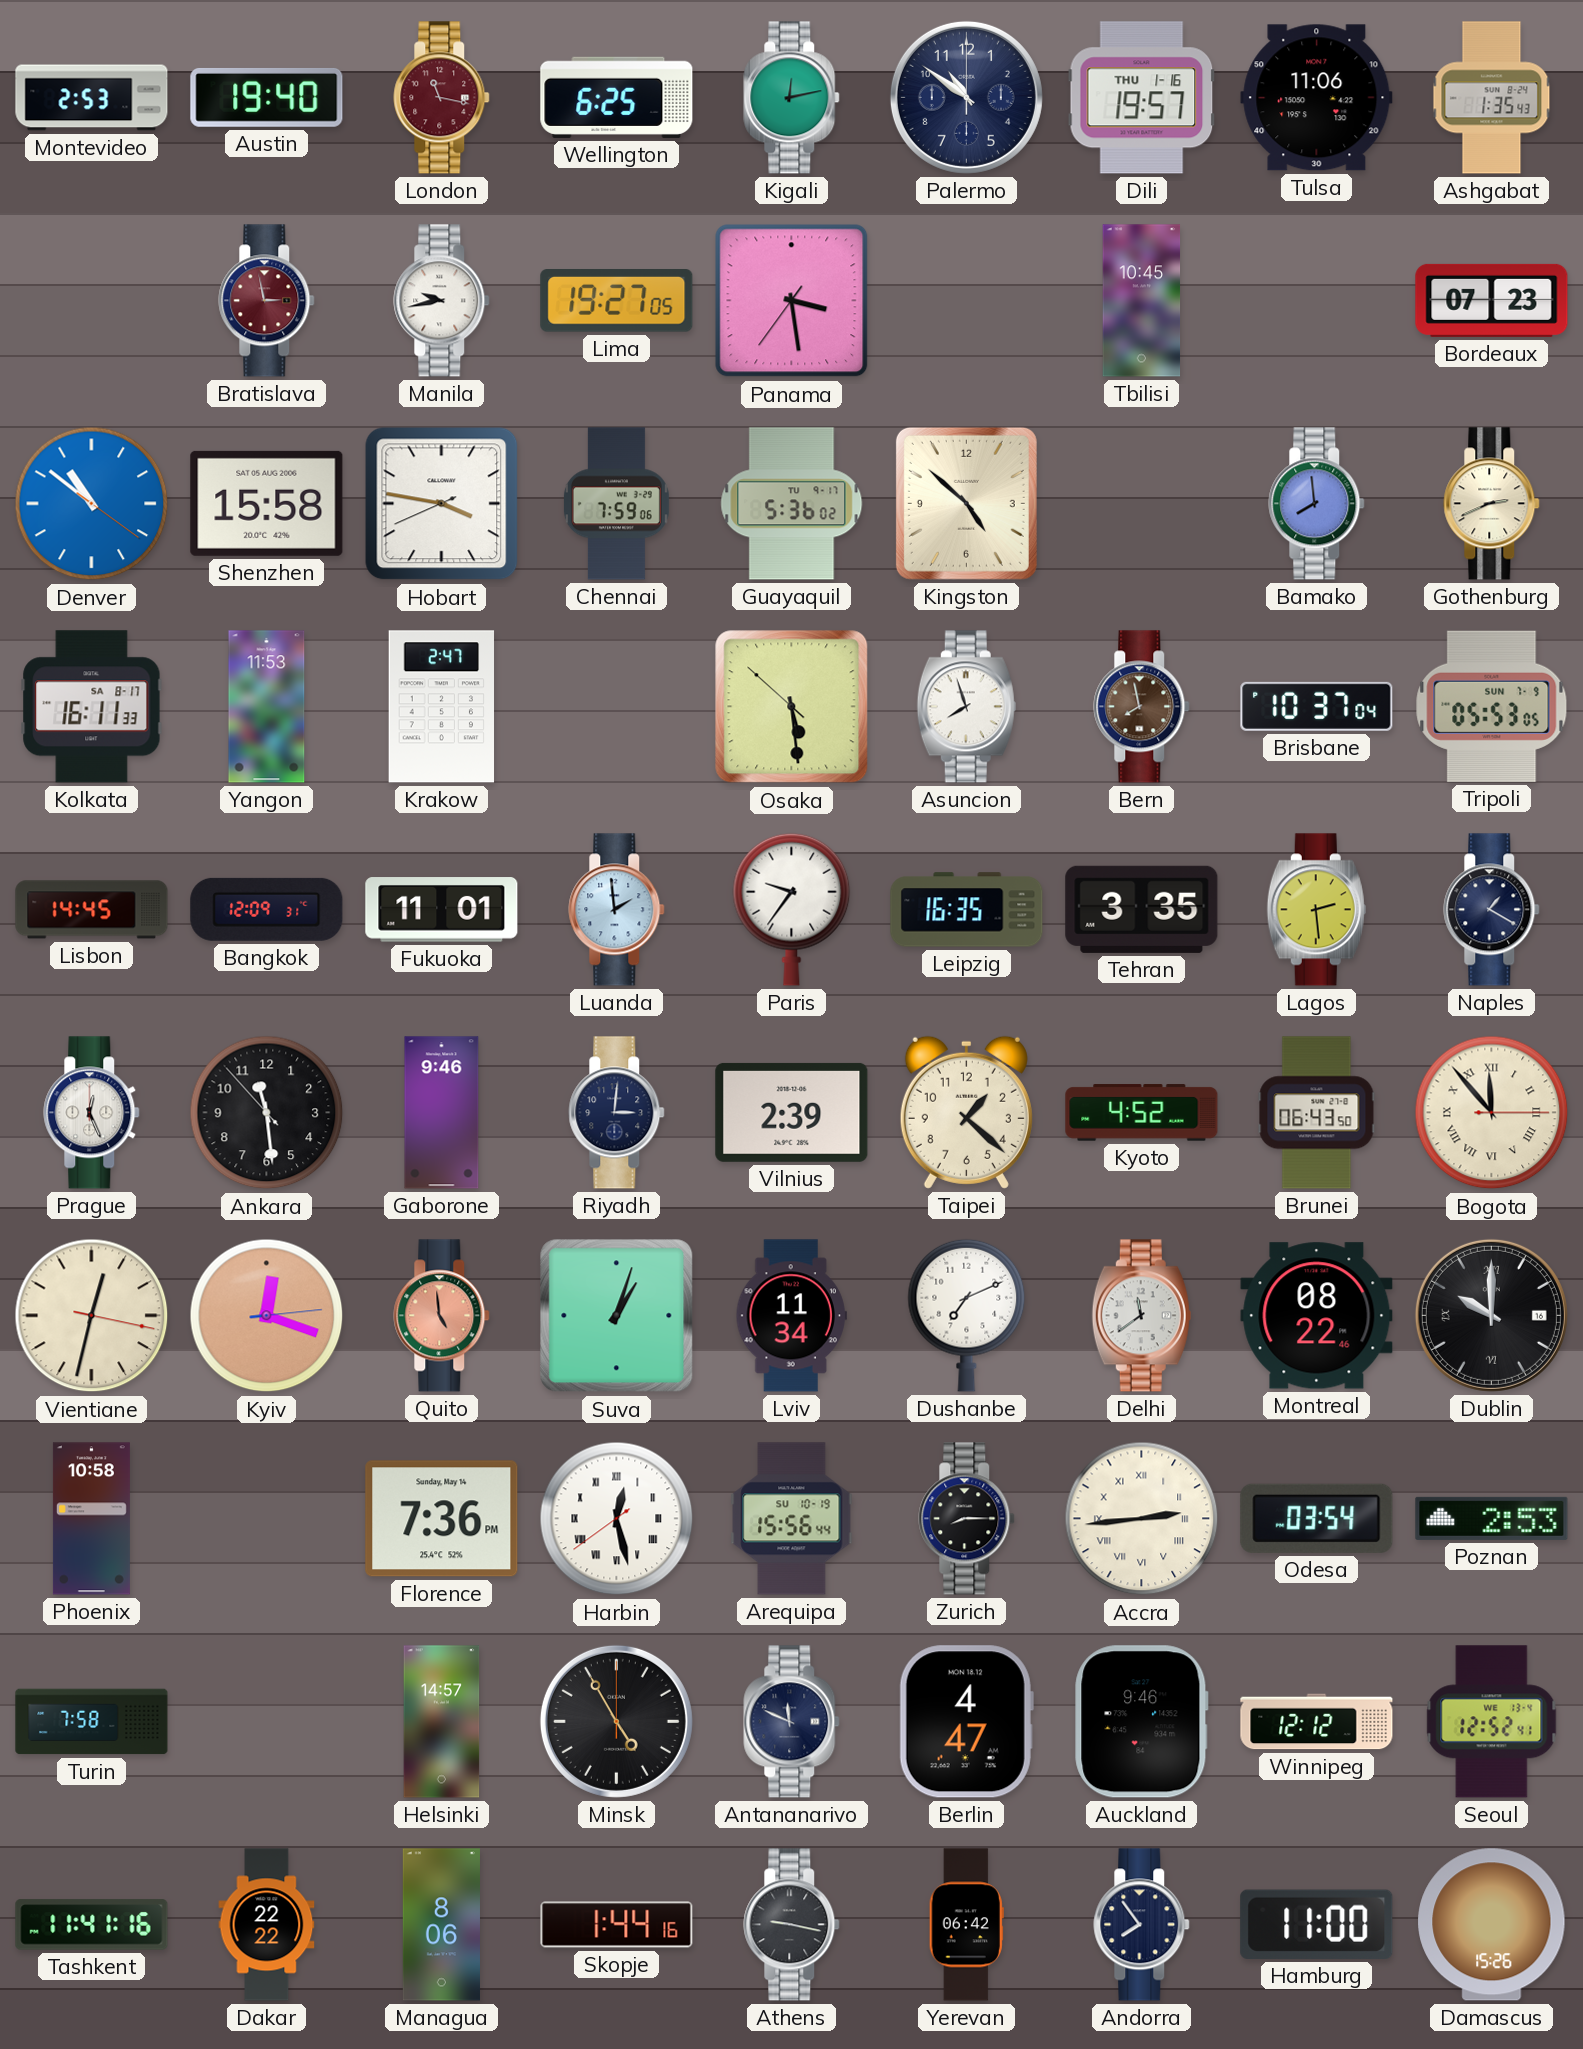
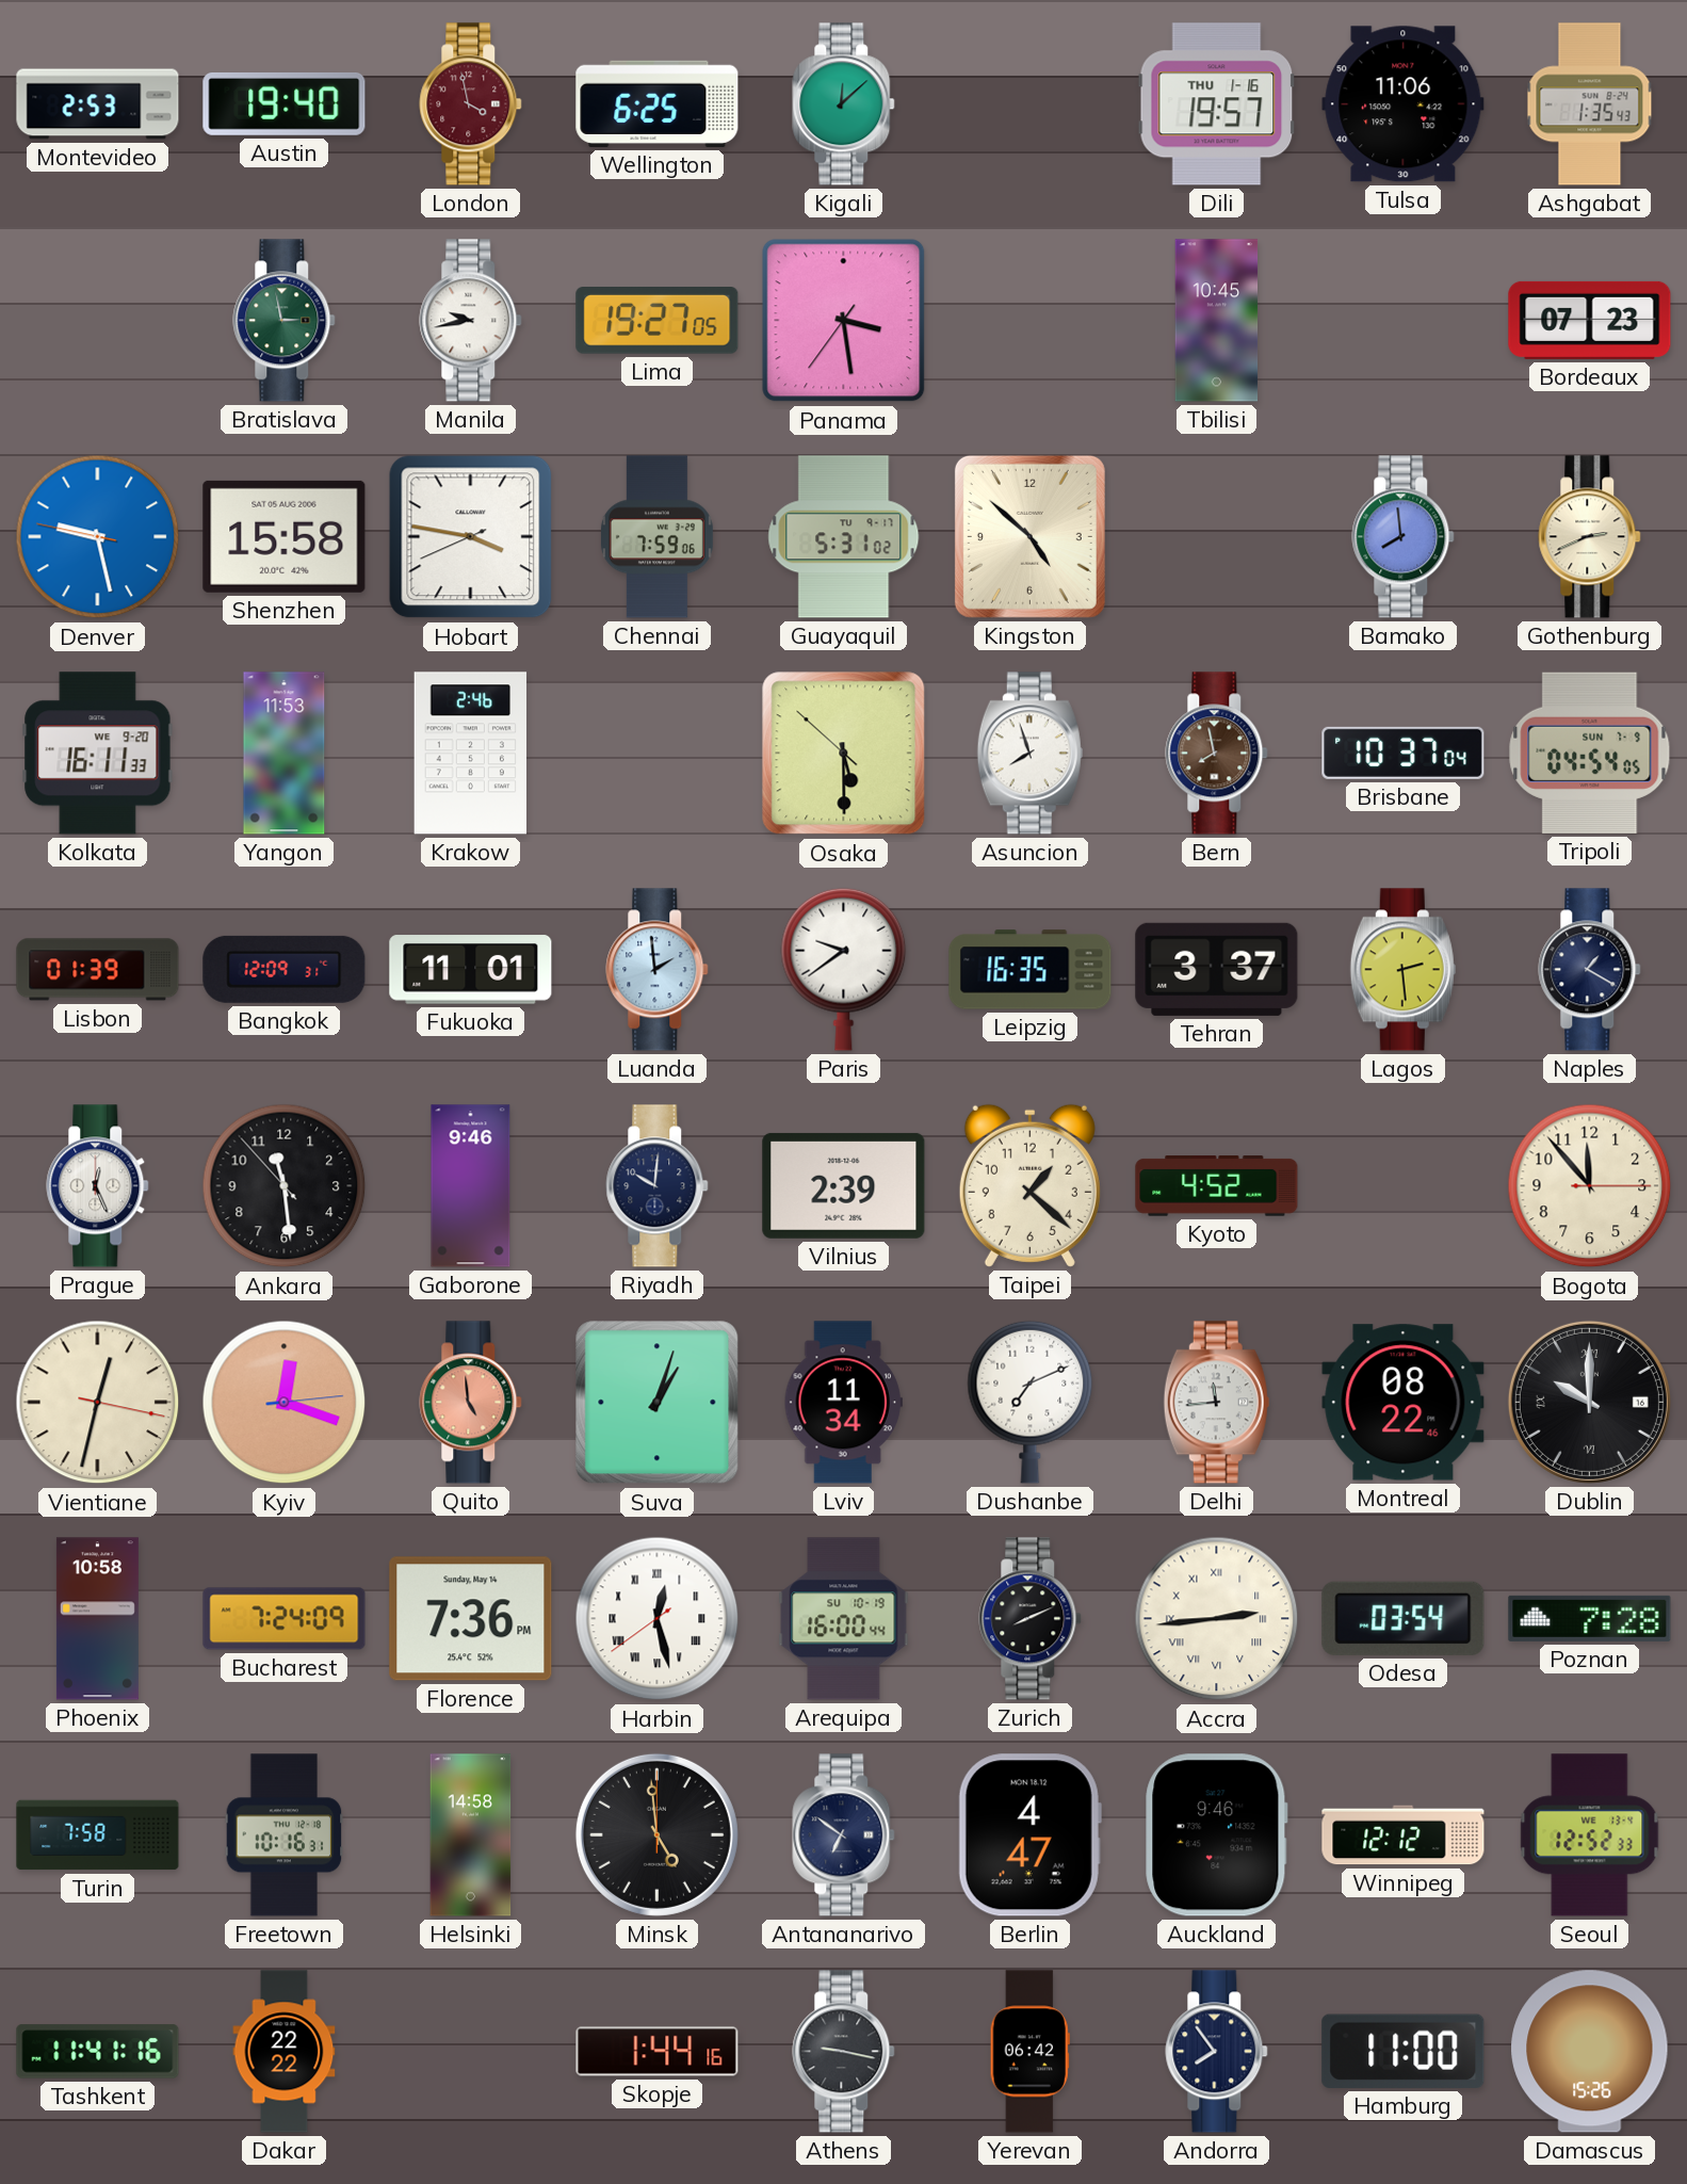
London: 11:17 -> 3:58 (471, 104)
Kigali: 12:13 -> 12:08 (844, 104)
Palermo: 10:51 -> none (966, 97)
Bratislava dial: burgundy -> green (285, 321)
Denver: 10:51 -> 9:27 (98, 537)
Guayaquil: 5:36 -> 5:31 (844, 537)
Kolkata date: SA 8-17 -> WE 9-20 (98, 754)
Krakow: 2:47 -> 2:46 (471, 754)
Osaka: 5:28 -> 5:29 (844, 754)
Tripoli: 05:53 -> 04:54 (1590, 753)
Lisbon: 14:45 -> 01:39 (98, 970)
Paris: 9:36 -> 9:39 (844, 969)
Tehran: 3:35 -> 3:37 (1217, 969)
Riyadh: 3:01 -> 10:01 (658, 1186)
Brunei: 06:43 -> none (1317, 1113)
Bogota numerals: Roman -> Arabic (1590, 1186)
Delhi: 11:39 -> 11:44 (1216, 1403)
Bucharest: none -> 7:24 (285, 1619)
Arequipa: 15:56 -> 16:00 (844, 1619)
Zurich: 8:15 -> 8:11 (1031, 1619)
Poznan: 2:53 -> 7:28 (1590, 1618)
Freetown: none -> 10:16 (285, 1835)
Helsinki: 14:57 -> 14:58 (471, 1835)
Minsk: 4:55 -> 4:59 (656, 1834)
Antananarivo: 11:49 -> 6:51 (844, 1835)
Seoul: 12:52:41 -> 12:52:33 (1590, 1835)
Managua: 8:06 -> none (441, 1925)
